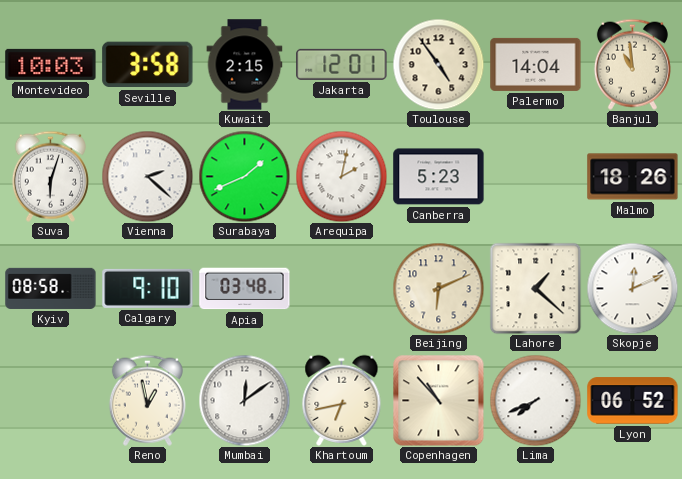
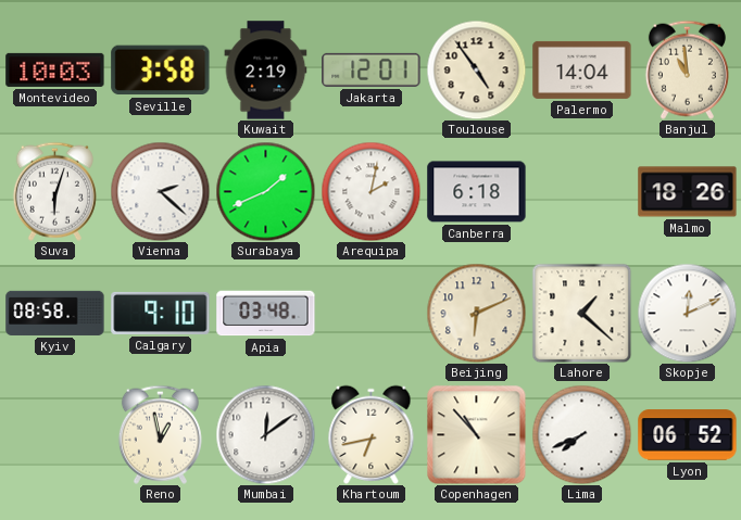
Kuwait: 2:15 -> 2:19 (266, 71)
Canberra: 5:23 -> 6:18 (477, 192)
